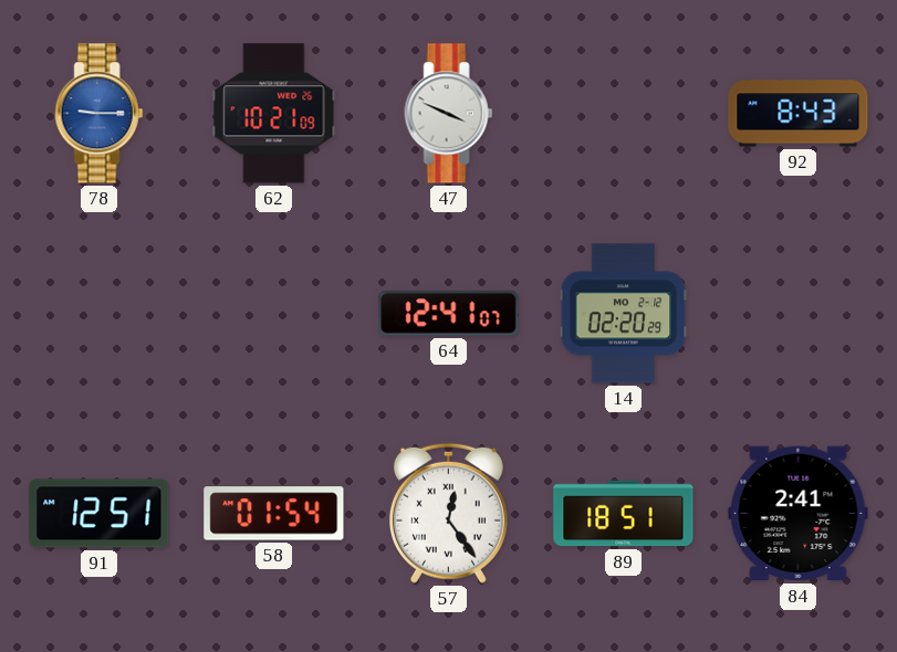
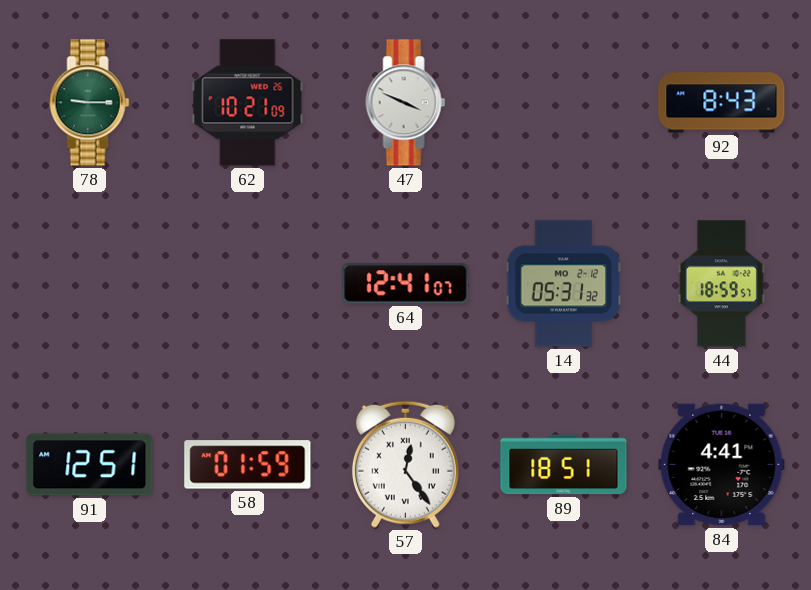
78 dial: blue -> green (90, 103)
14: 02:20 -> 05:31 (564, 284)
44: none -> 18:59 (721, 284)
58: 01:54 -> 01:59 (248, 465)
84: 2:41 -> 4:41 (722, 465)
